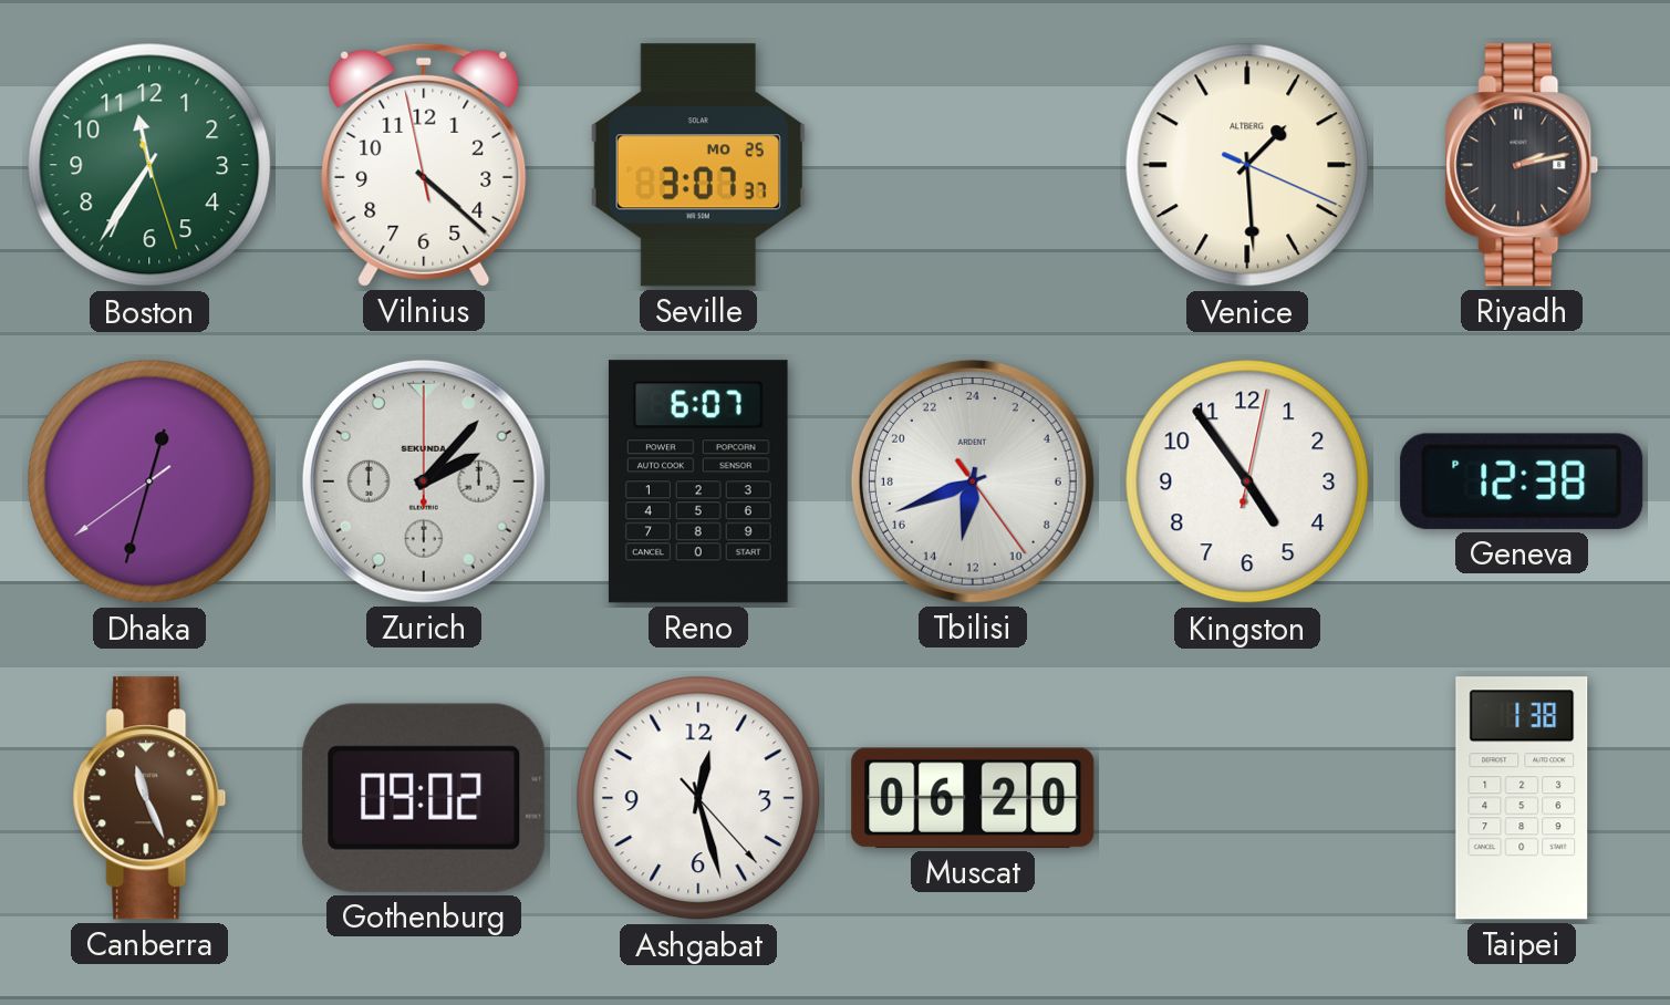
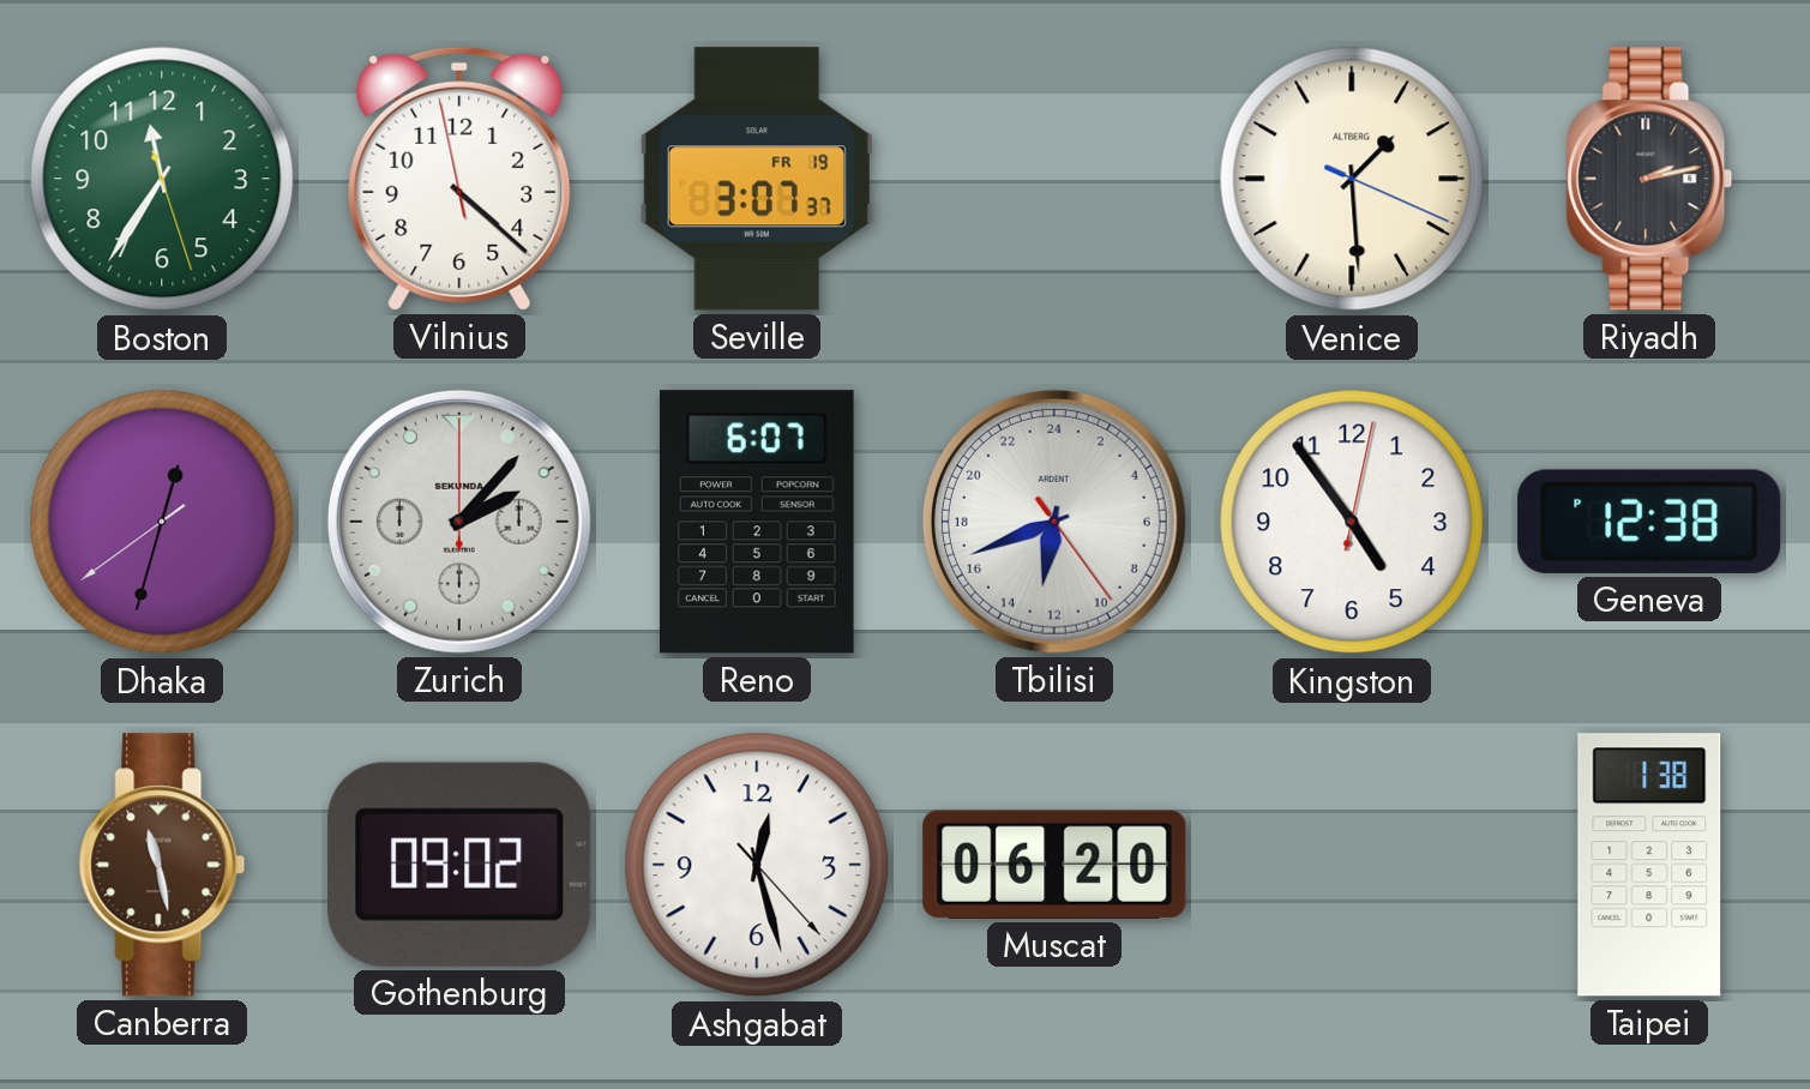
Seville date: MO 25 -> FR 19 (757, 179)
Canberra: 11:26 -> 11:28 (162, 865)
